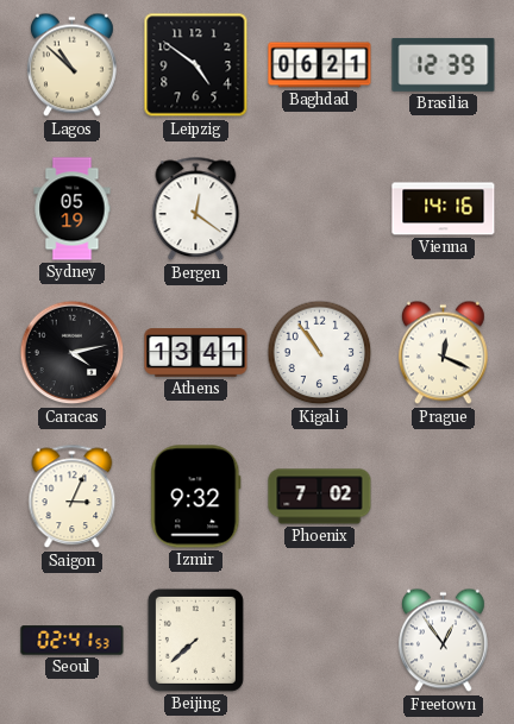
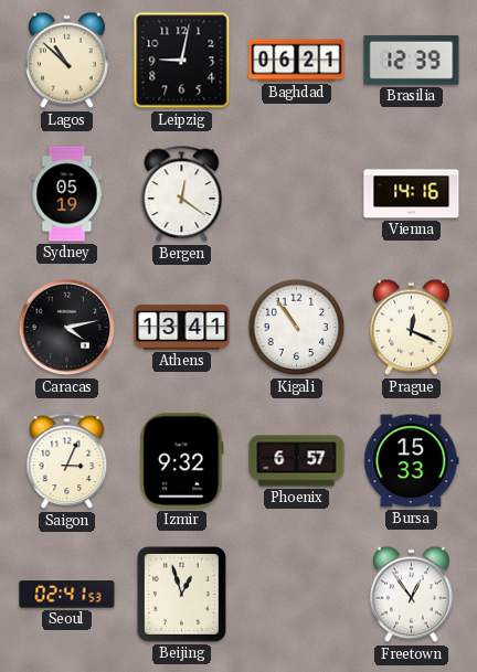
Leipzig: 4:51 -> 9:02 (182, 61)
Phoenix: 7:02 -> 6:57 (297, 461)
Bursa: none -> 15:33 (412, 461)
Beijing: 7:38 -> 12:57 (181, 594)
